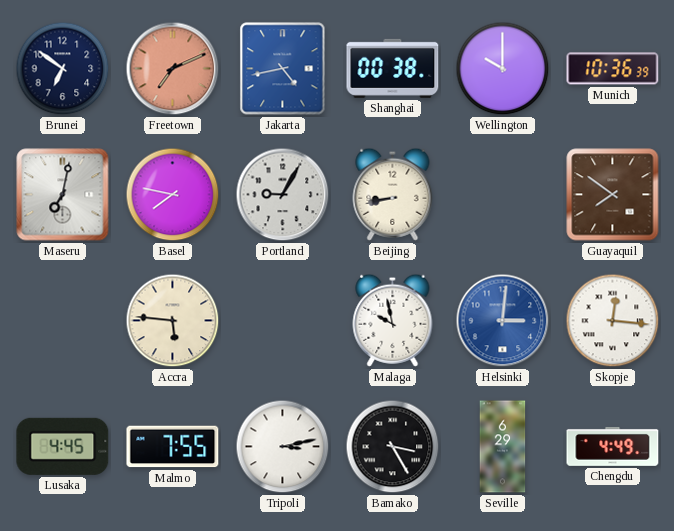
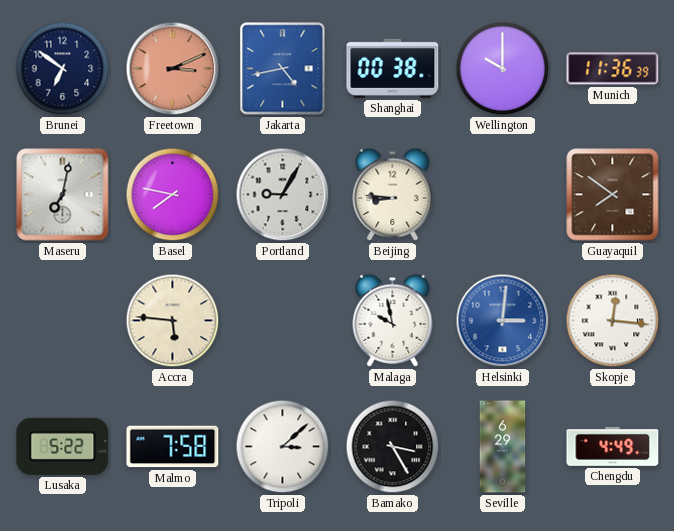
Freetown: 7:11 -> 3:11 (173, 69)
Munich: 10:36 -> 11:36 (613, 69)
Beijing: 8:43 -> 8:46 (393, 194)
Lusaka: 4:45 -> 5:22 (63, 446)
Malmo: 7:55 -> 7:58 (173, 447)
Tripoli: 3:13 -> 3:08 (283, 447)
